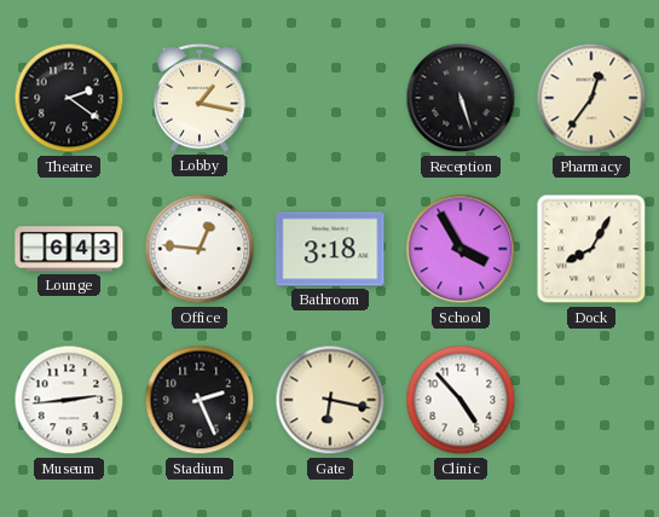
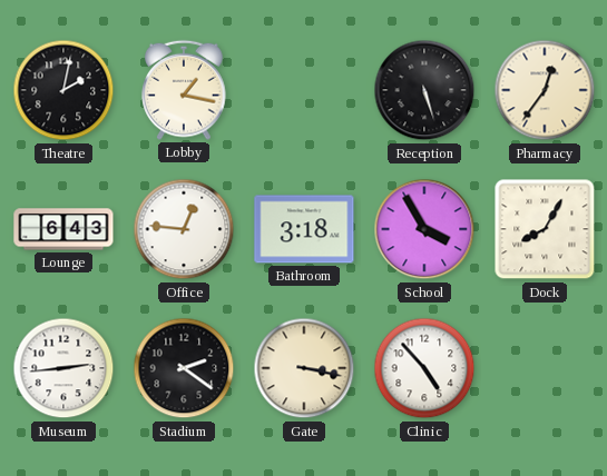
Theatre: 2:21 -> 2:02 (63, 90)
Stadium: 2:26 -> 2:21 (184, 368)
Gate: 6:17 -> 3:17 (304, 368)
